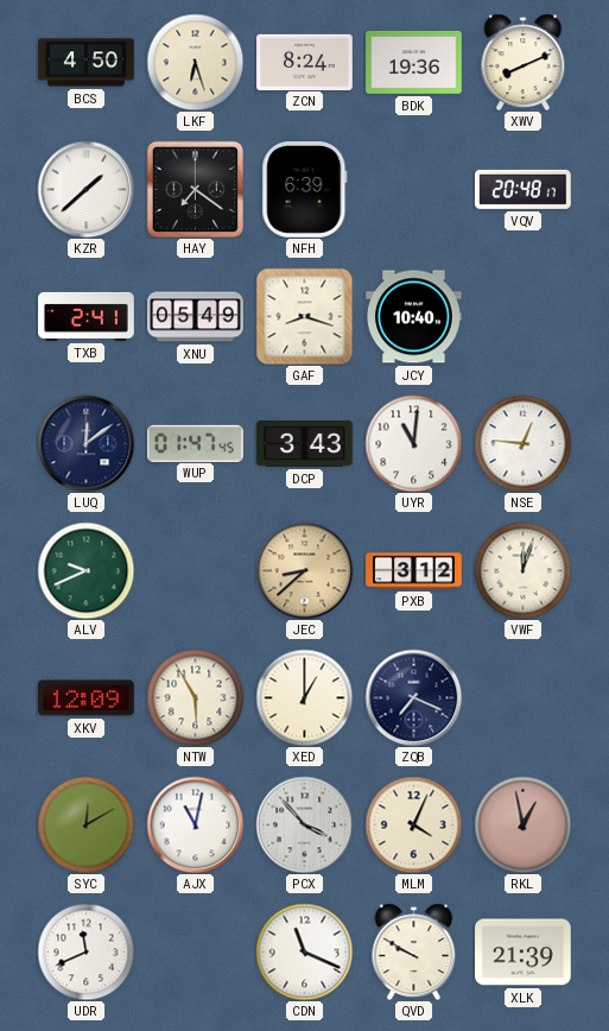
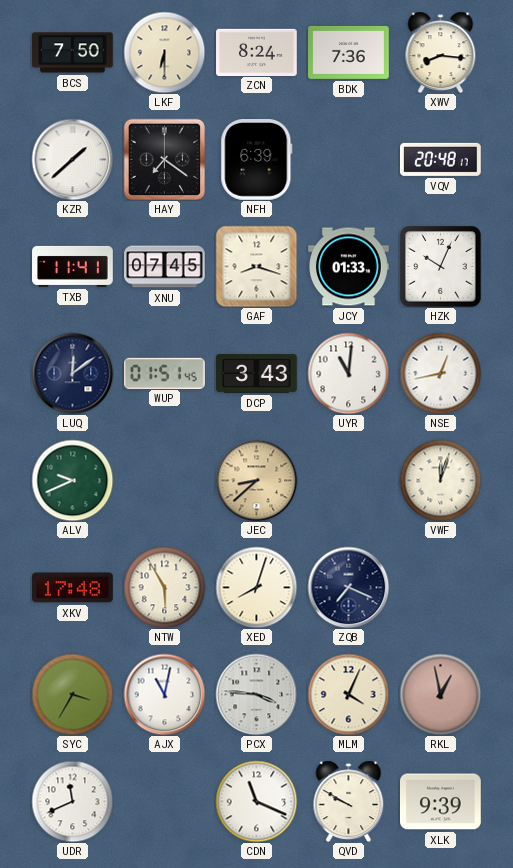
BCS: 4:50 -> 7:50 (73, 53)
LKF: 6:27 -> 6:30 (164, 52)
BDK: 19:36 -> 7:36 (349, 53)
XWV: 8:11 -> 8:16 (441, 52)
TXB: 2:41 -> 11:41 (73, 266)
XNU: 05:49 -> 07:45 (165, 267)
JCY: 10:40 -> 01:33 (349, 267)
HZK: none -> 10:04 (440, 266)
WUP: 01:47 -> 01:51 (165, 373)
NSE: 12:46 -> 12:43 (440, 373)
PXB: 3:12 -> none (414, 571)
XKV: 12:09 -> 17:48 (73, 588)
XED: 1:00 -> 8:03 (256, 587)
SYC: 12:10 -> 3:35 (72, 694)
PCX: 3:53 -> 3:46 (256, 694)
XLK: 21:39 -> 9:39 (441, 802)
